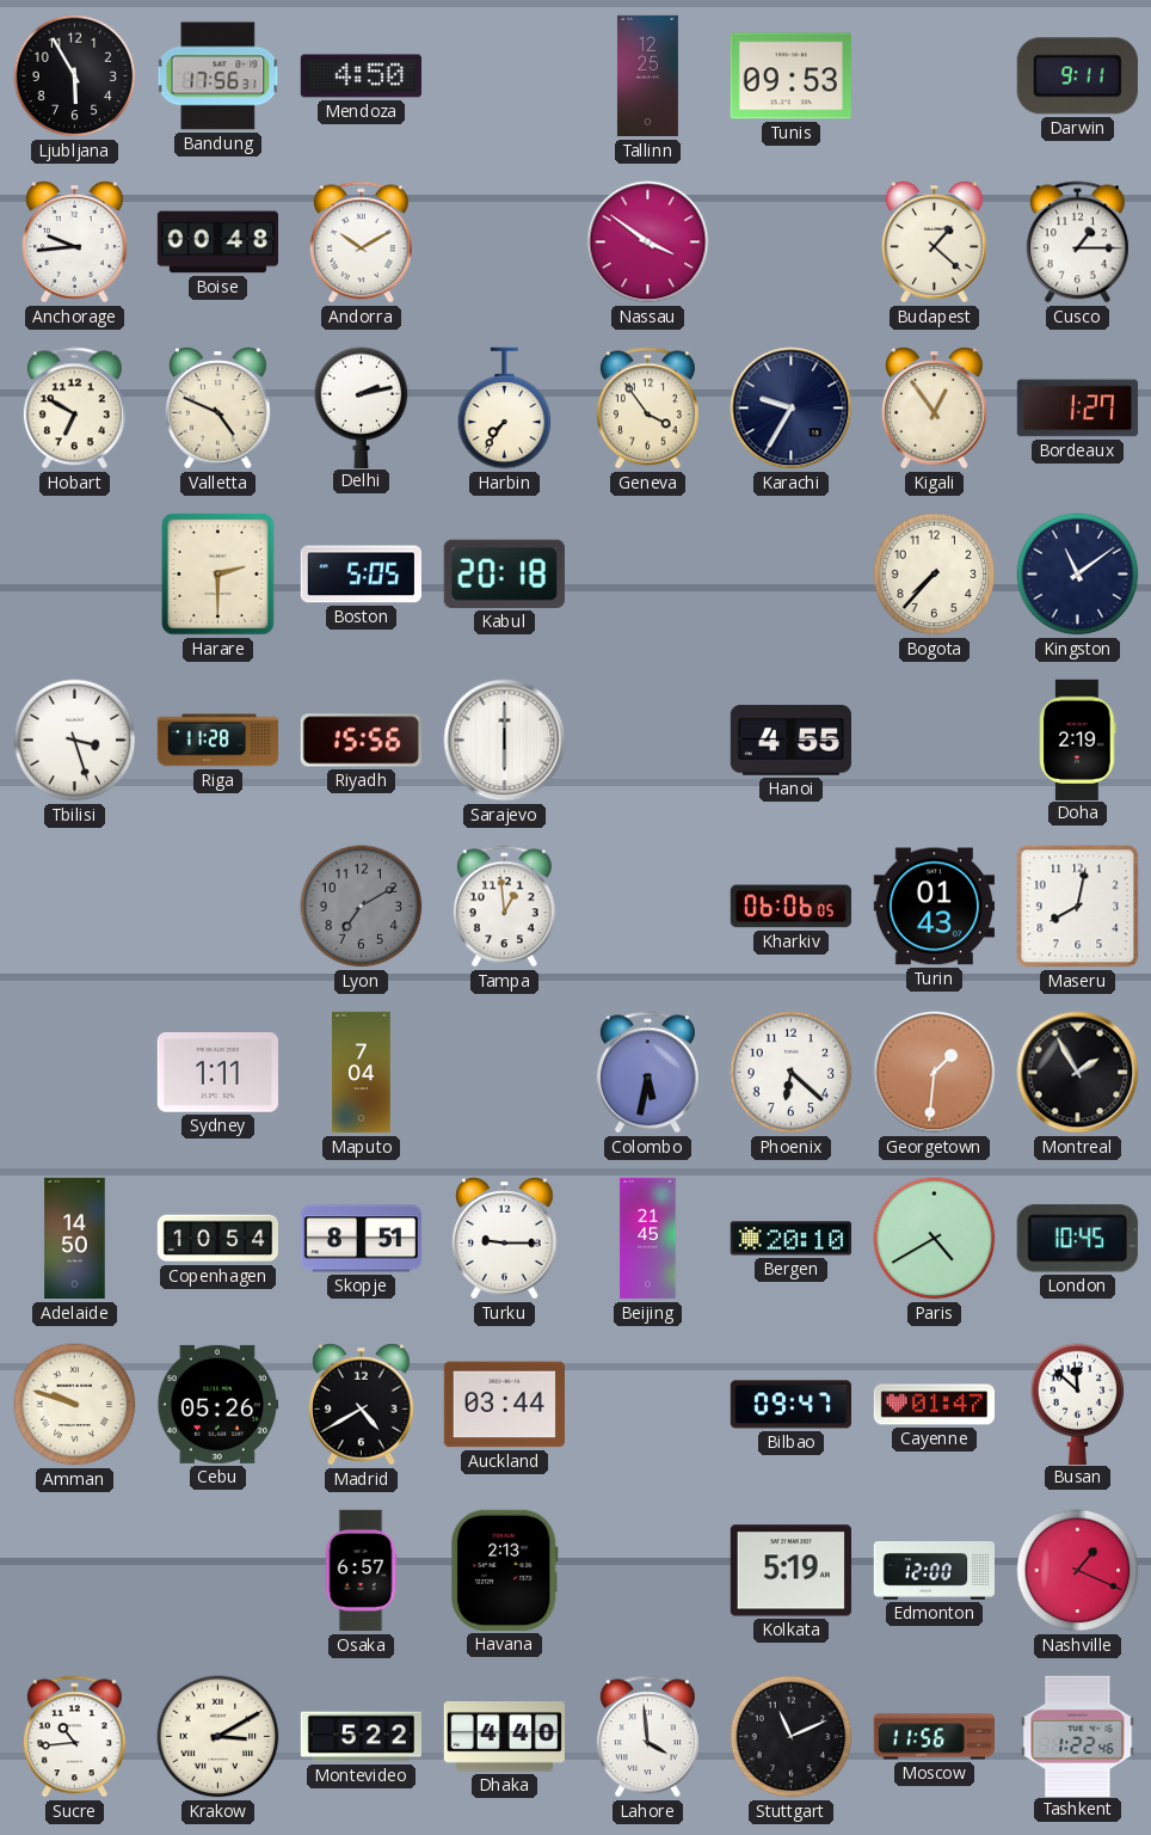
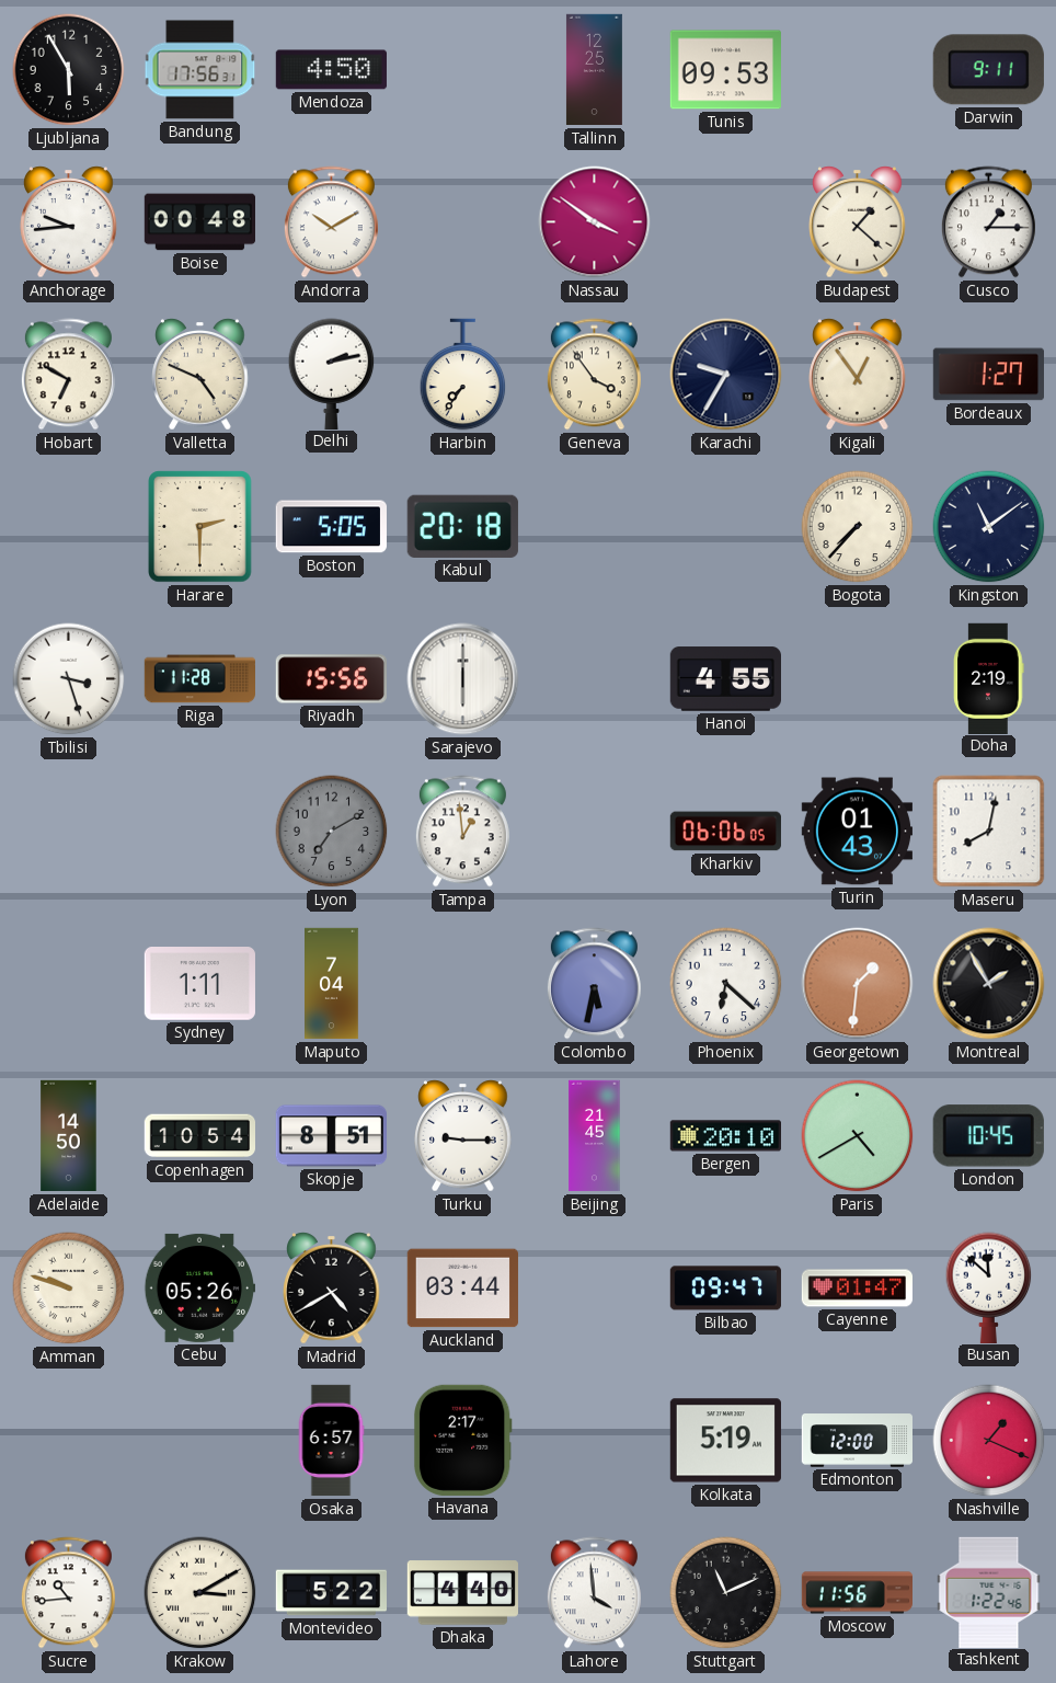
Havana: 2:13 -> 2:17 (462, 1440)
